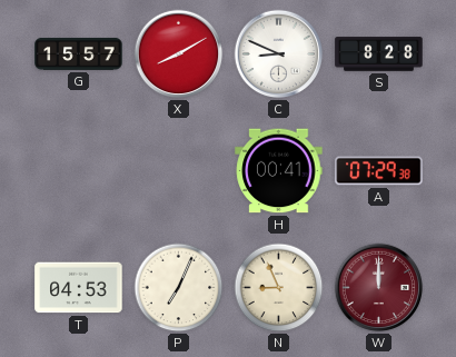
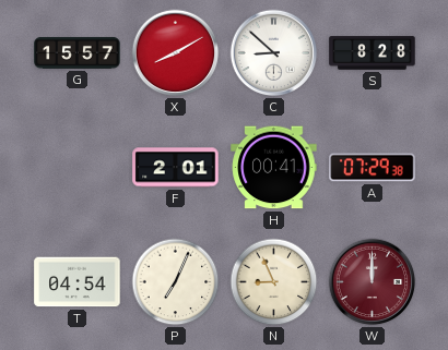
C: 8:49 -> 8:52 (274, 53)
F: none -> 2:01 (176, 168)
T: 04:53 -> 04:54 (78, 282)
